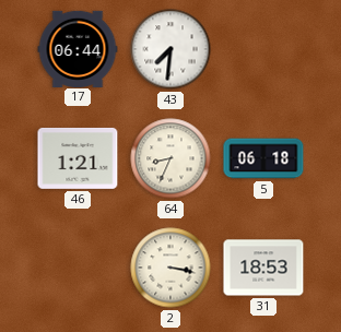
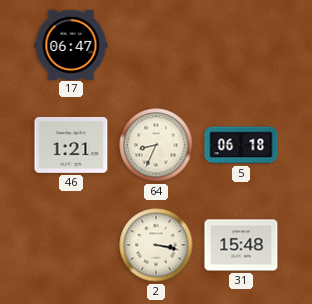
17: 06:44 -> 06:47 (71, 44)
43: 7:31 -> none (170, 49)
31: 18:53 -> 15:48 (241, 245)
